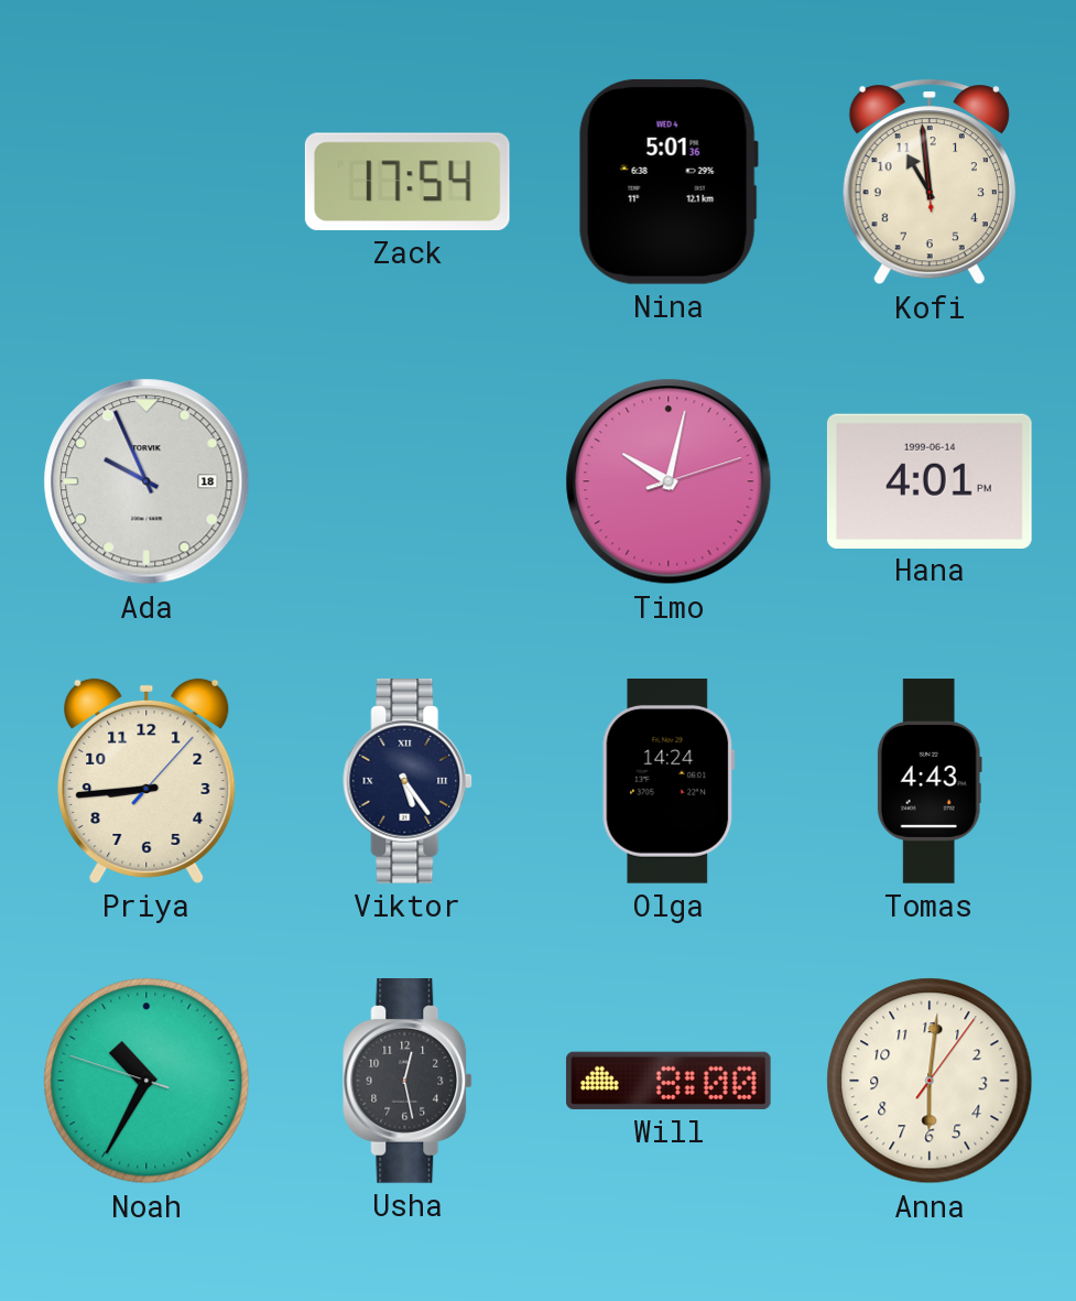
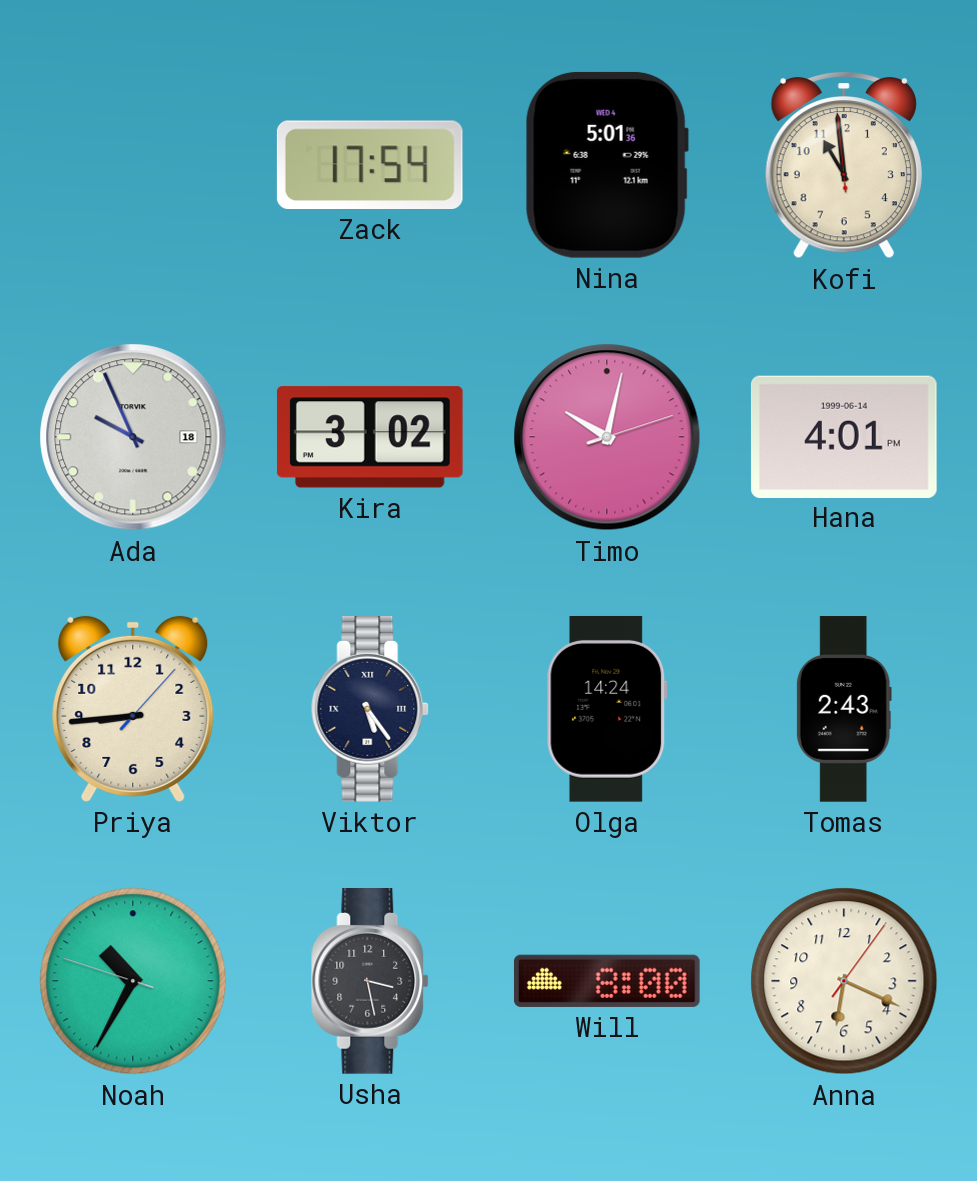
Kira: none -> 3:02 (370, 437)
Tomas: 4:43 -> 2:43 (844, 709)
Usha: 12:28 -> 3:28 (371, 982)
Anna: 6:01 -> 6:19 (844, 981)
